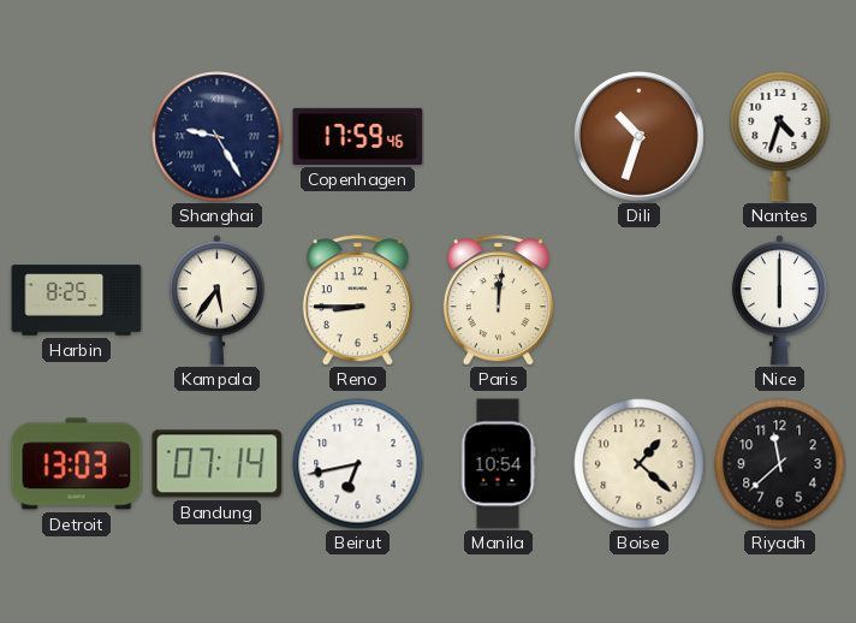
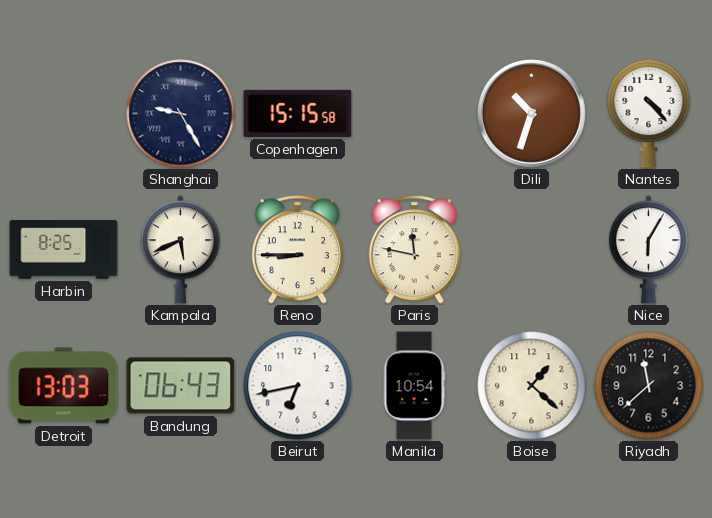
Copenhagen: 17:59 -> 15:15 (298, 113)
Nantes: 4:33 -> 4:23 (649, 113)
Kampala: 5:36 -> 5:41 (180, 250)
Paris: 12:01 -> 11:47 (414, 250)
Nice: 6:00 -> 6:05 (648, 250)
Bandung: 07:14 -> 06:43 (181, 386)
